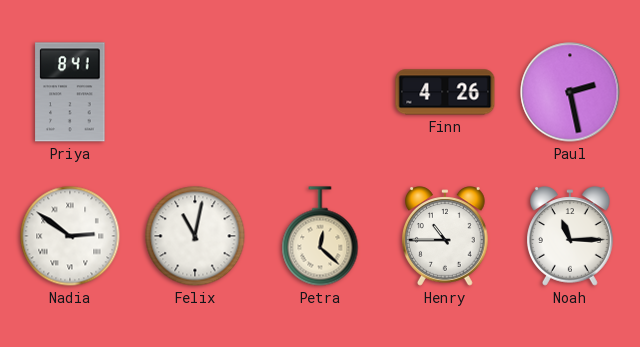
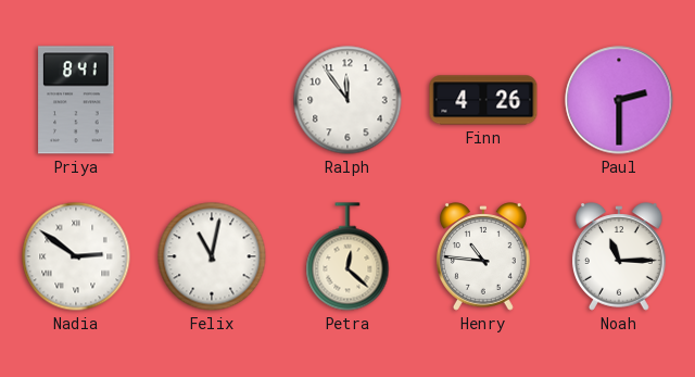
Ralph: none -> 11:54 (347, 100)
Paul: 2:28 -> 2:30 (619, 100)
Henry: 10:45 -> 10:46 (484, 256)
